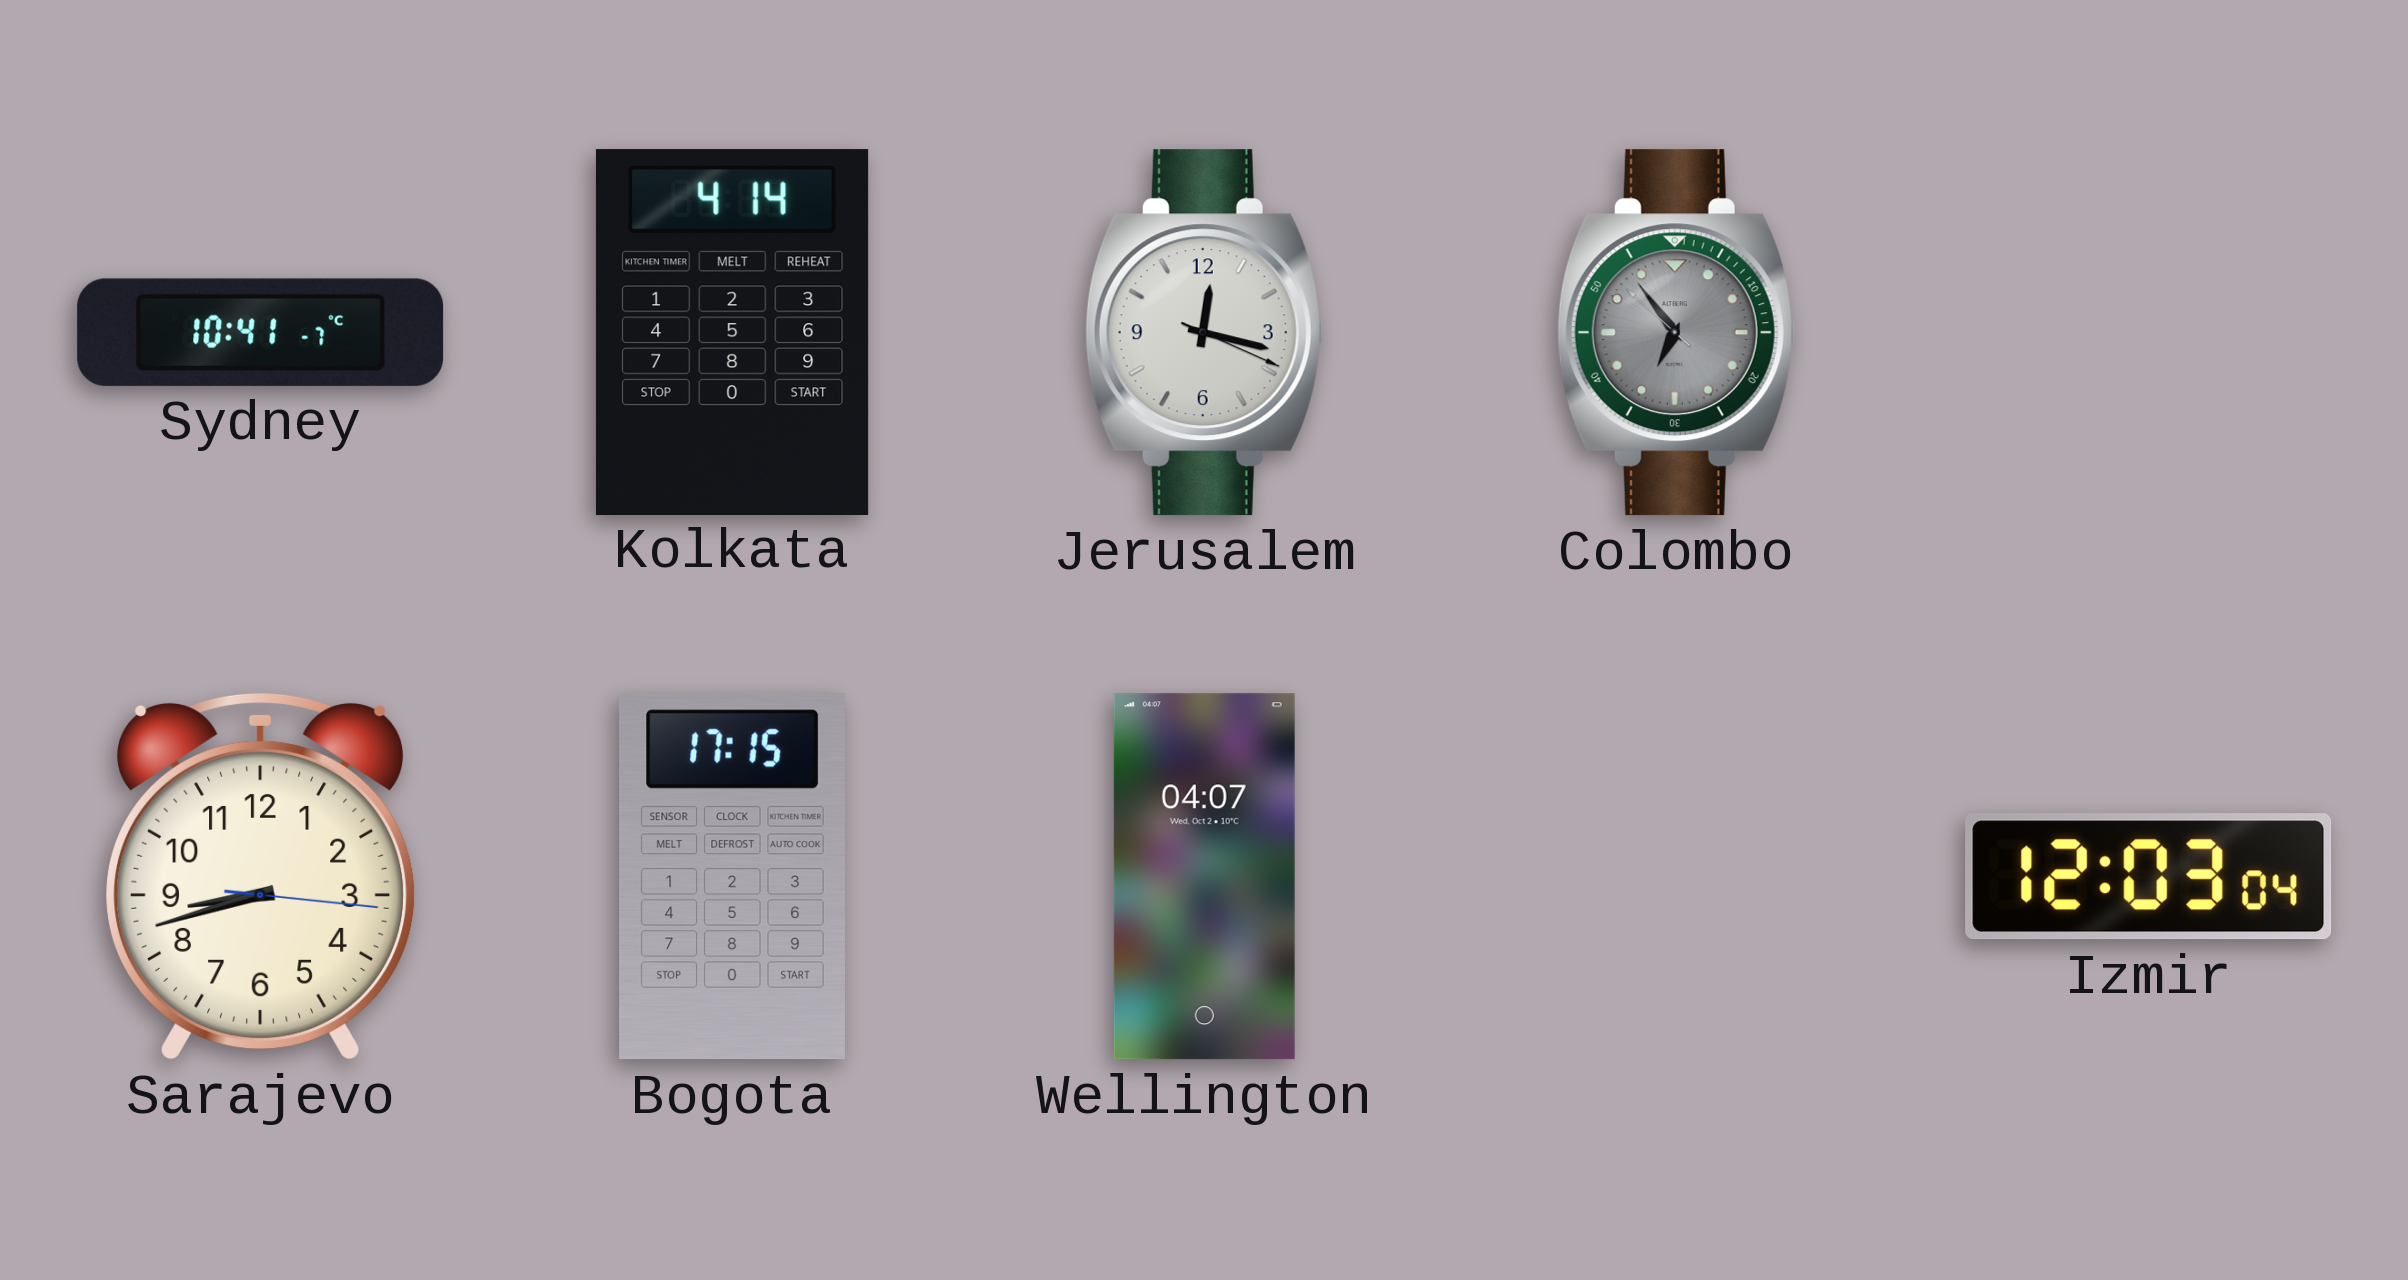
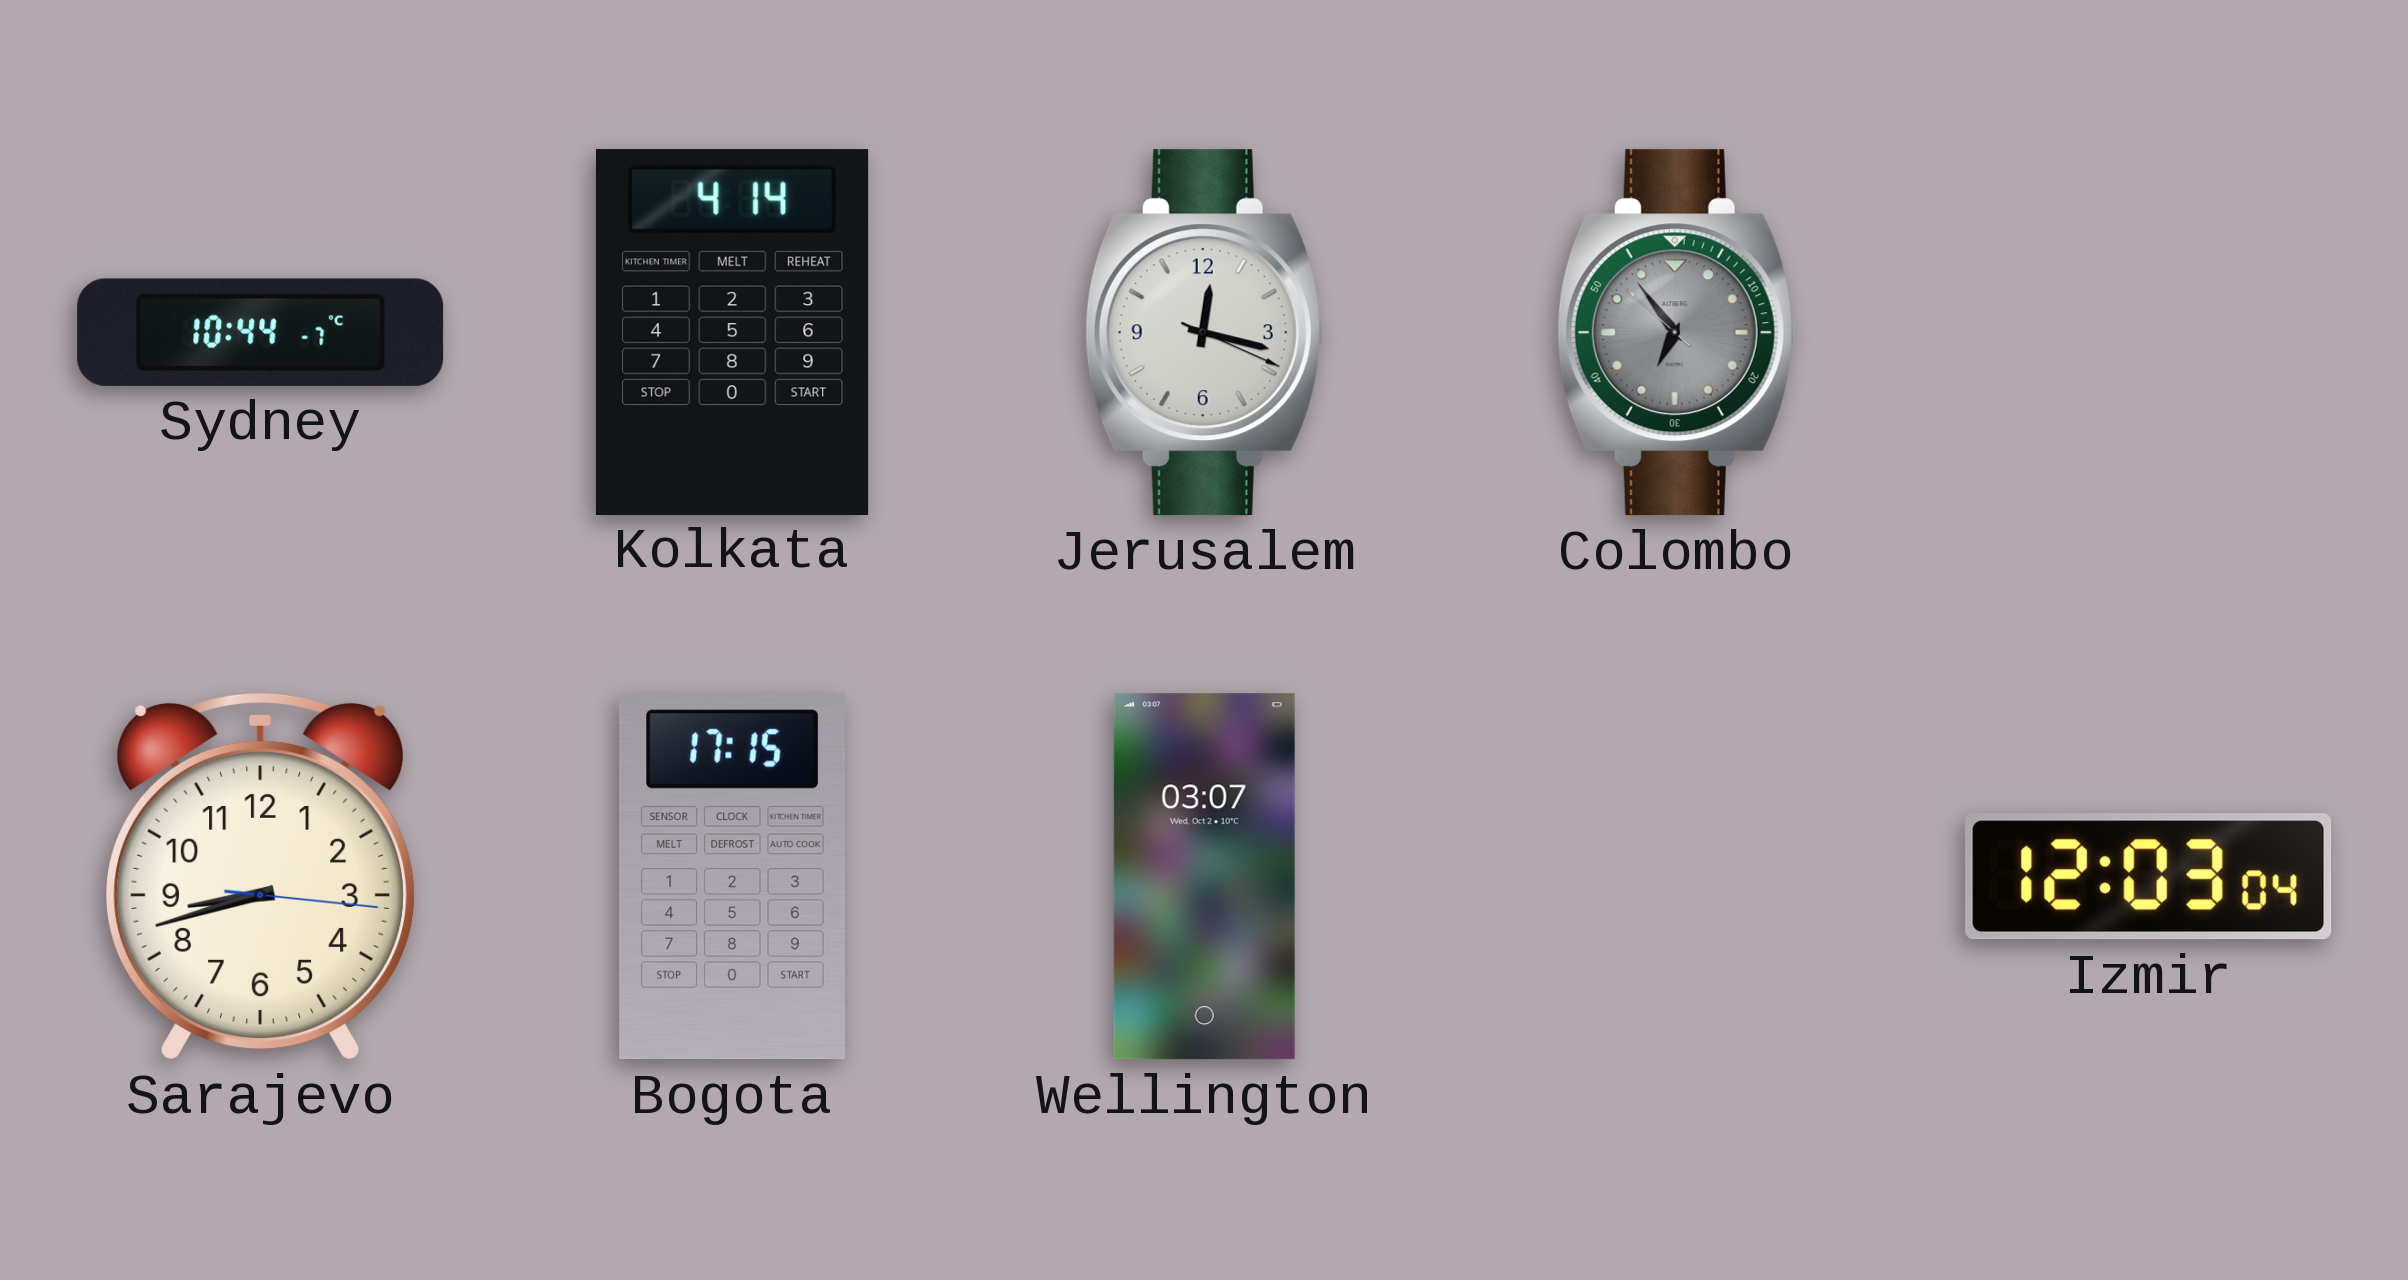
Sydney: 10:41 -> 10:44 (261, 332)
Wellington: 04:07 -> 03:07 (1204, 877)
